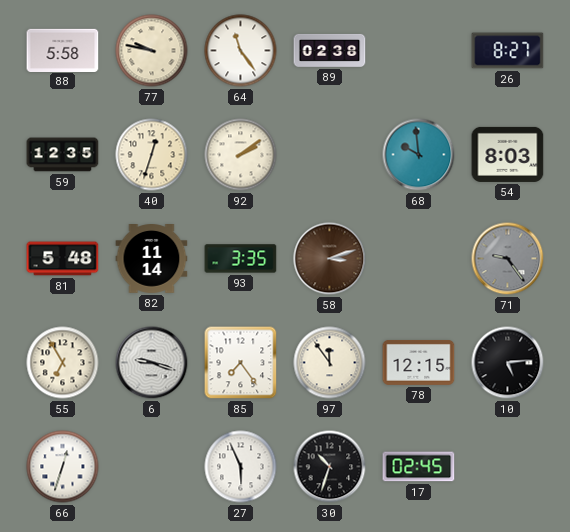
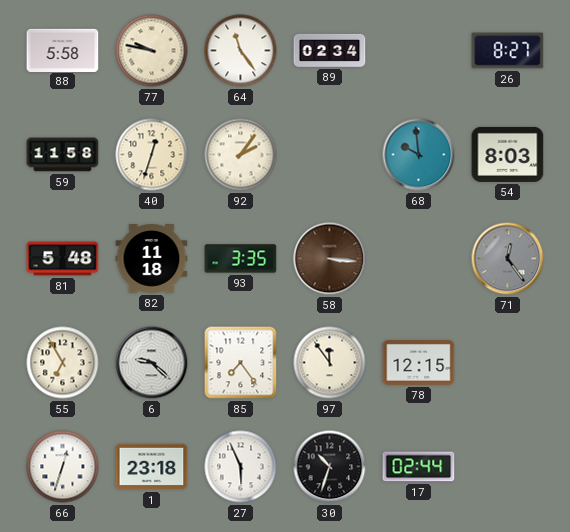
89: 02:38 -> 02:34 (330, 50)
59: 12:35 -> 11:58 (63, 155)
92: 2:09 -> 2:06 (241, 155)
82: 11:14 -> 11:18 (152, 259)
58: 3:12 -> 3:16 (330, 259)
71: 9:24 -> 12:24 (508, 259)
6: 9:18 -> 9:22 (152, 363)
10: 5:14 -> none (508, 363)
1: none -> 23:18 (152, 467)
17: 02:45 -> 02:44 (419, 467)
